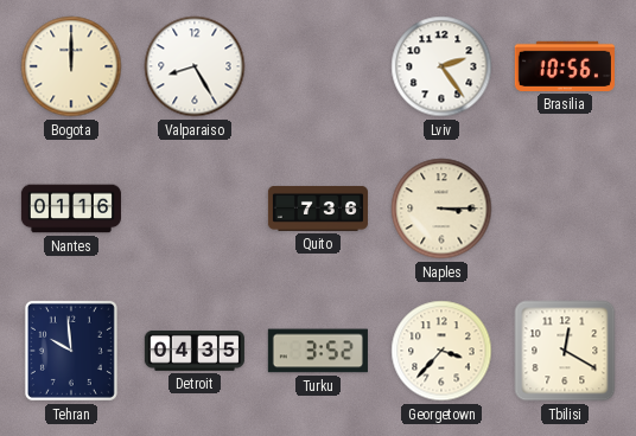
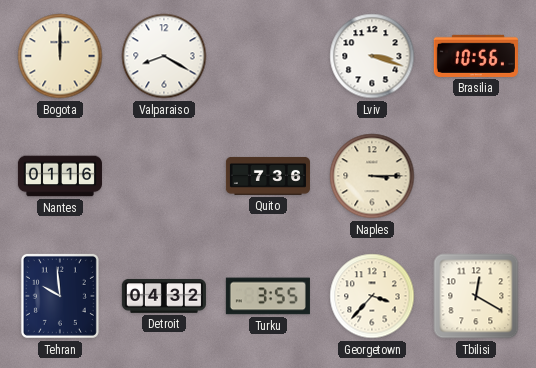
Valparaiso: 8:25 -> 8:20 (164, 56)
Lviv: 2:24 -> 3:18 (372, 56)
Detroit: 04:35 -> 04:32 (164, 297)
Turku: 3:52 -> 3:55 (268, 296)
